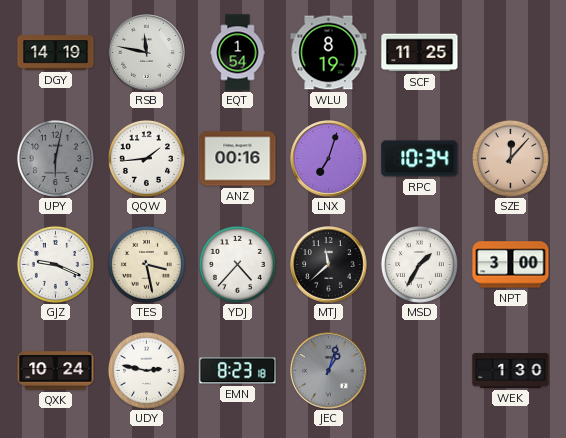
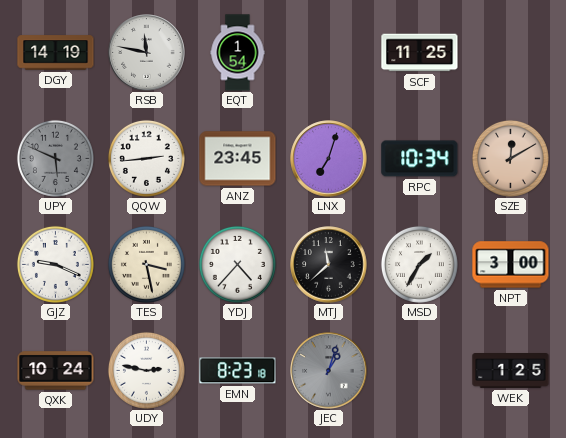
WLU: 8:19 -> none (329, 53)
UPY: 6:02 -> 5:49 (55, 158)
QQW: 1:44 -> 2:44 (146, 158)
ANZ: 00:16 -> 23:45 (238, 159)
SZE: 12:07 -> 12:10 (510, 158)
WEK: 1:30 -> 1:25 (511, 371)
